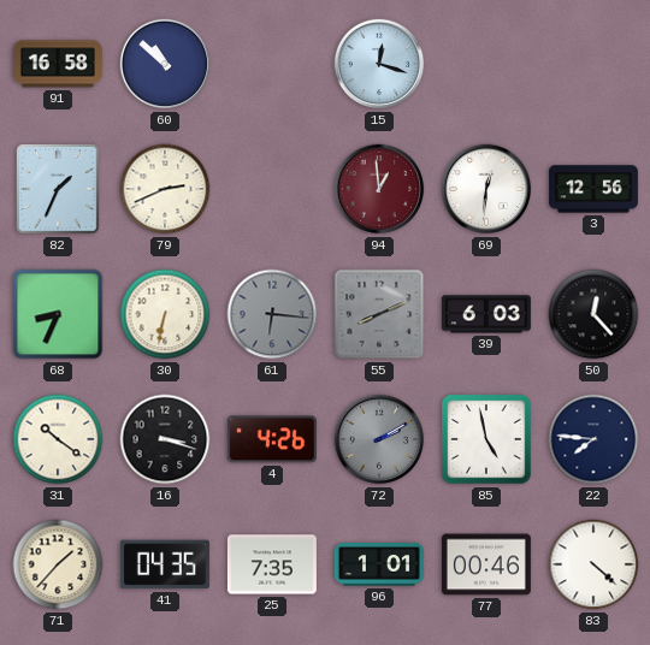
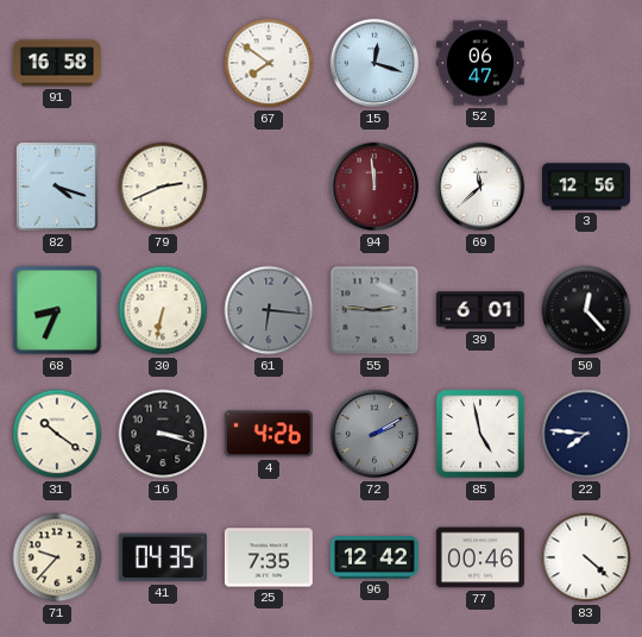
60: 10:52 -> none (165, 64)
67: none -> 7:51 (269, 63)
52: none -> 06:47 (480, 63)
82: 1:34 -> 4:18 (57, 187)
94: 12:59 -> 11:59 (374, 187)
69: 12:31 -> 11:38 (480, 187)
55: 8:11 -> 2:46 (374, 310)
39: 6:03 -> 6:01 (480, 310)
71: 1:37 -> 9:37 (57, 557)
96: 1:01 -> 12:42 (374, 557)
